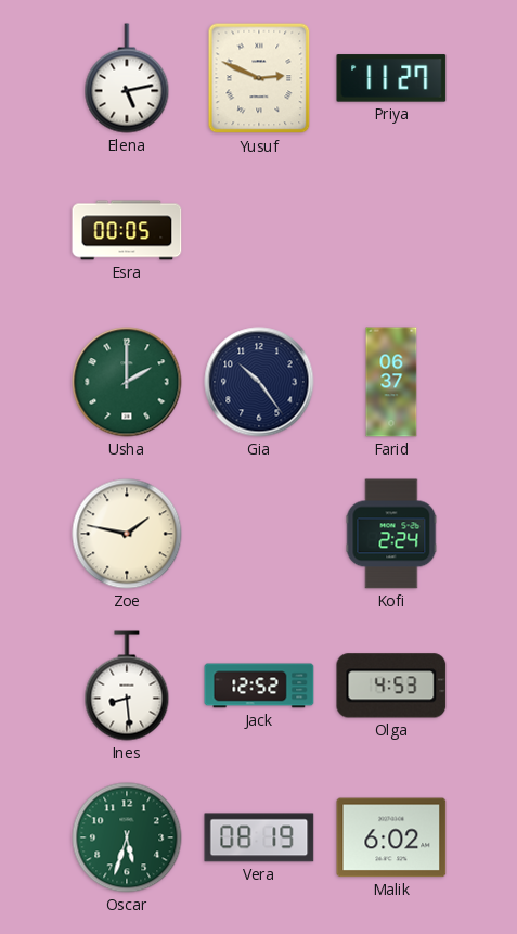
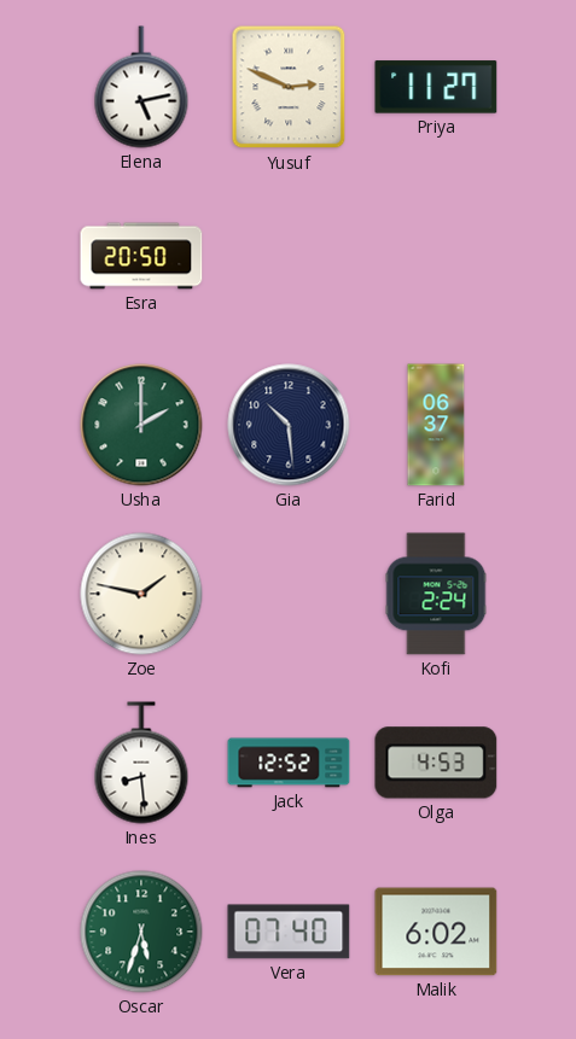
Esra: 00:05 -> 20:50 (141, 256)
Gia: 10:24 -> 10:29 (289, 425)
Vera: 08:19 -> 07:40 (289, 932)
